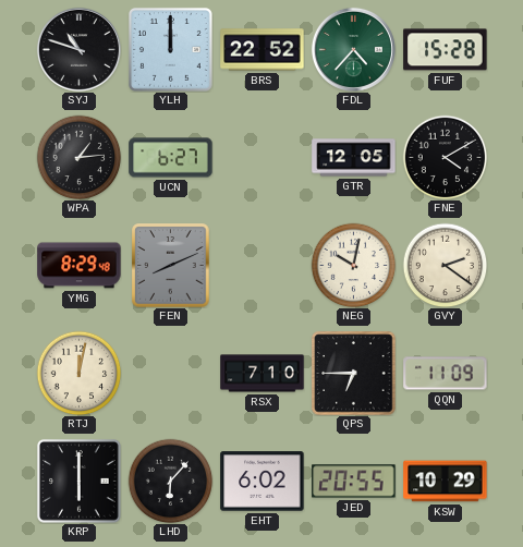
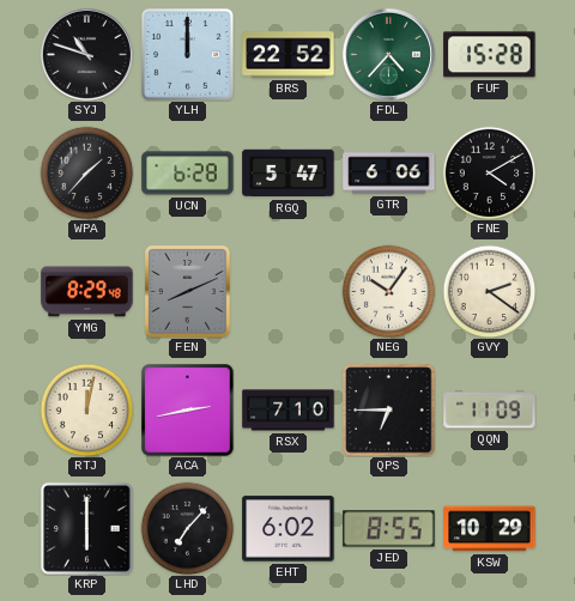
WPA: 1:14 -> 1:37 (86, 172)
UCN: 6:27 -> 6:28 (188, 174)
RGQ: none -> 5:47 (289, 174)
GTR: 12:05 -> 6:06 (389, 174)
NEG: 10:02 -> 10:06 (388, 291)
ACA: none -> 2:43 (188, 411)
LHD: 6:07 -> 7:07 (187, 528)
JED: 20:55 -> 8:55 (389, 529)
